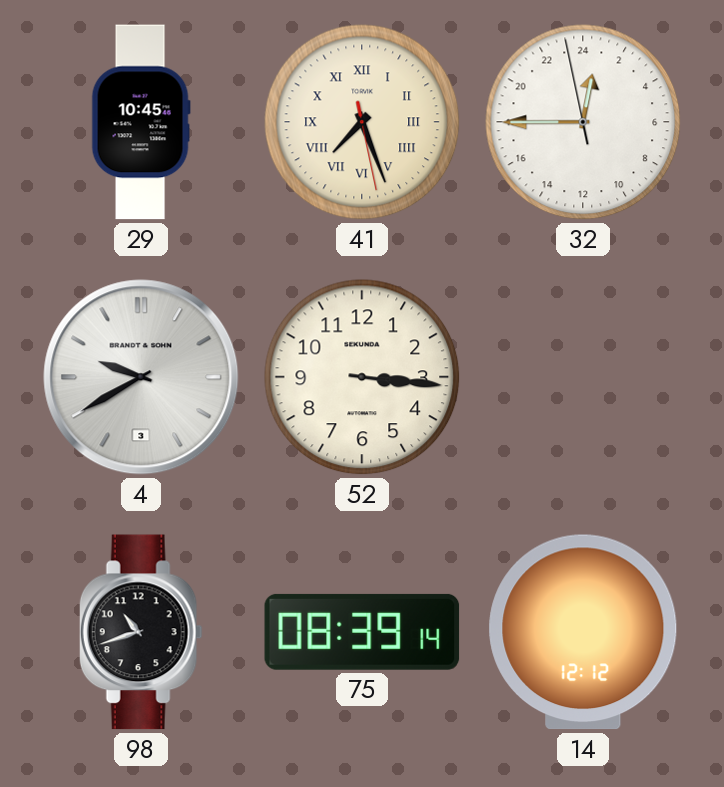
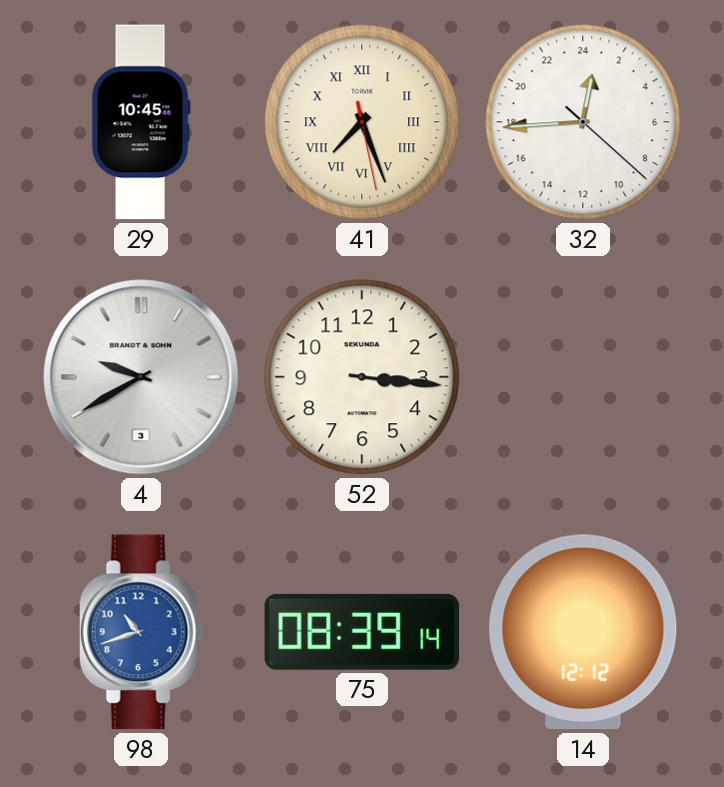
32: 0:44:58 -> 0:44:22 (583, 122)
98 dial: black -> blue (141, 632)
